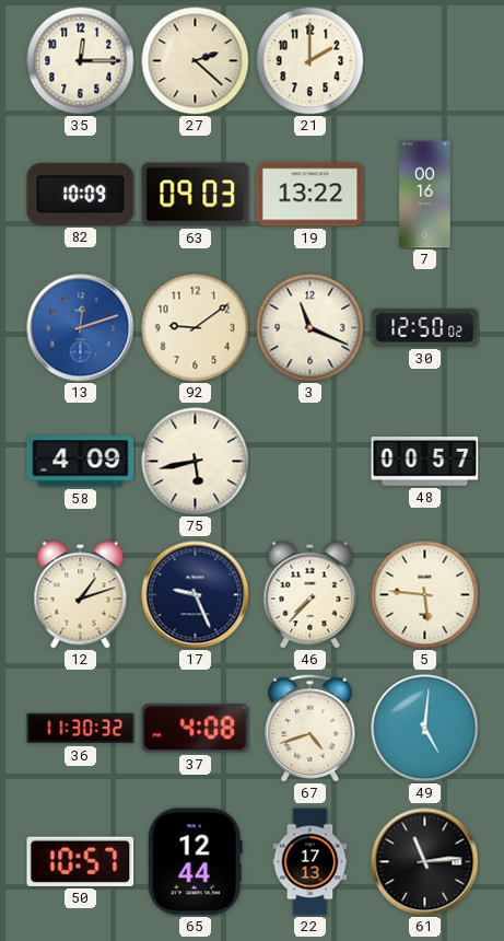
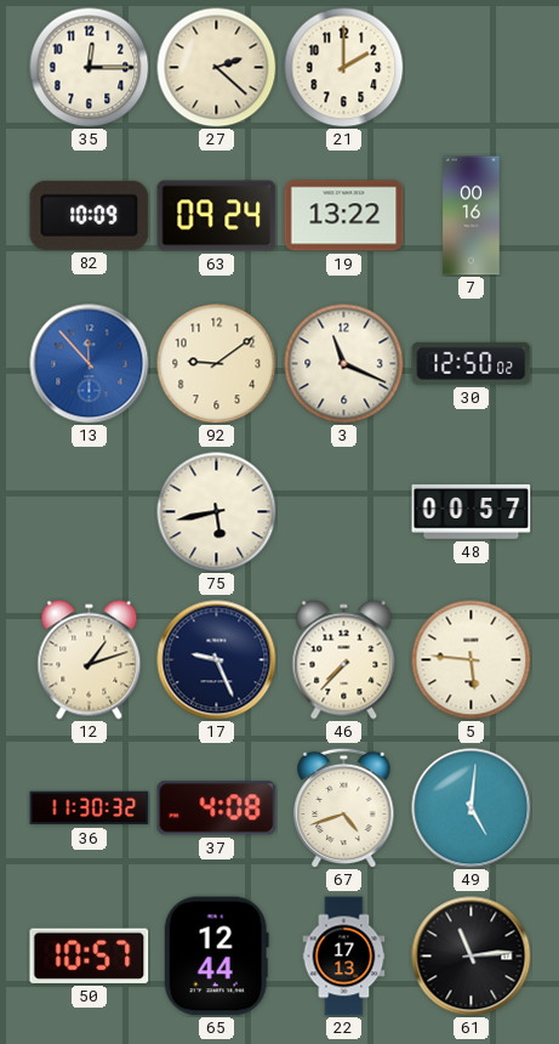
63: 09:03 -> 09:24 (217, 216)
13: 12:12 -> 11:53 (90, 364)
58: 4:09 -> none (81, 462)
